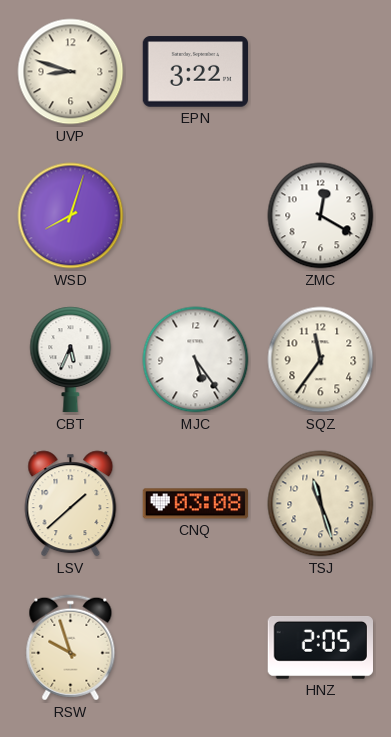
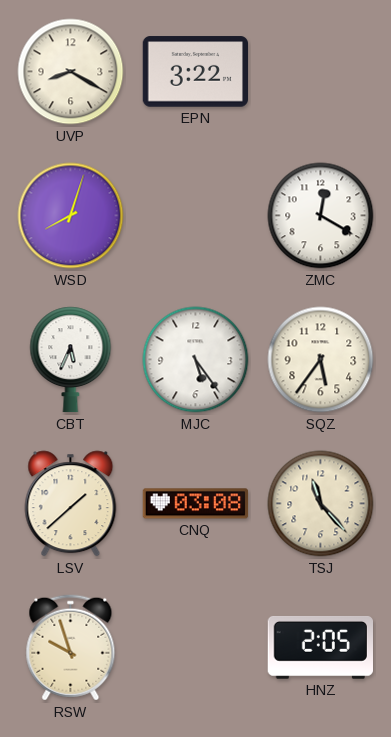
UVP: 8:48 -> 8:20 (71, 72)
SQZ: 11:36 -> 5:36 (321, 360)
TSJ: 11:27 -> 11:23 (321, 504)
